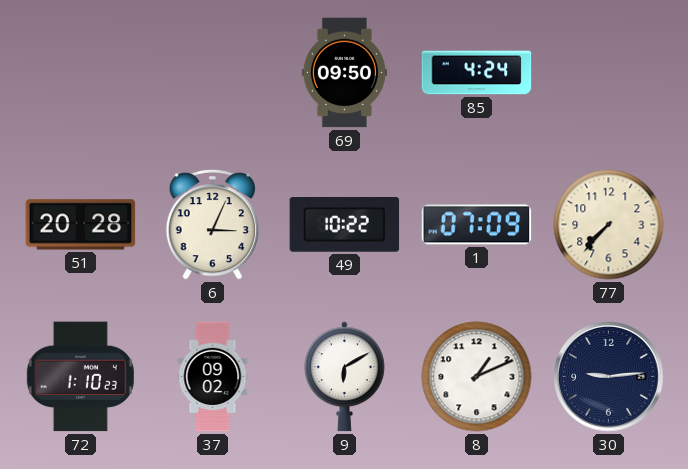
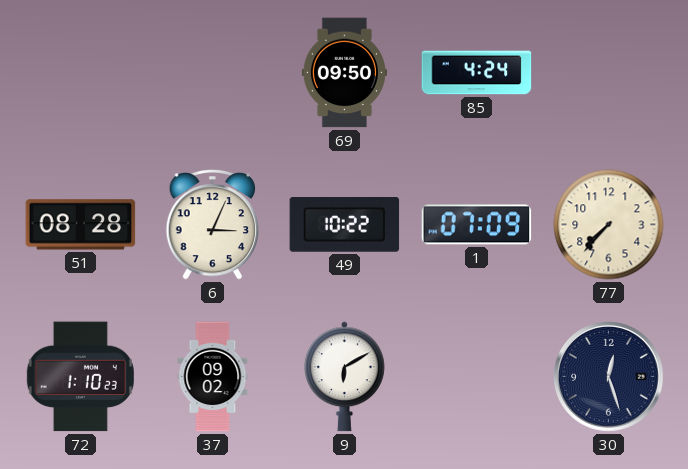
51: 20:28 -> 08:28 (81, 225)
8: 1:11 -> none (477, 377)
30: 9:14 -> 12:27 (609, 377)
